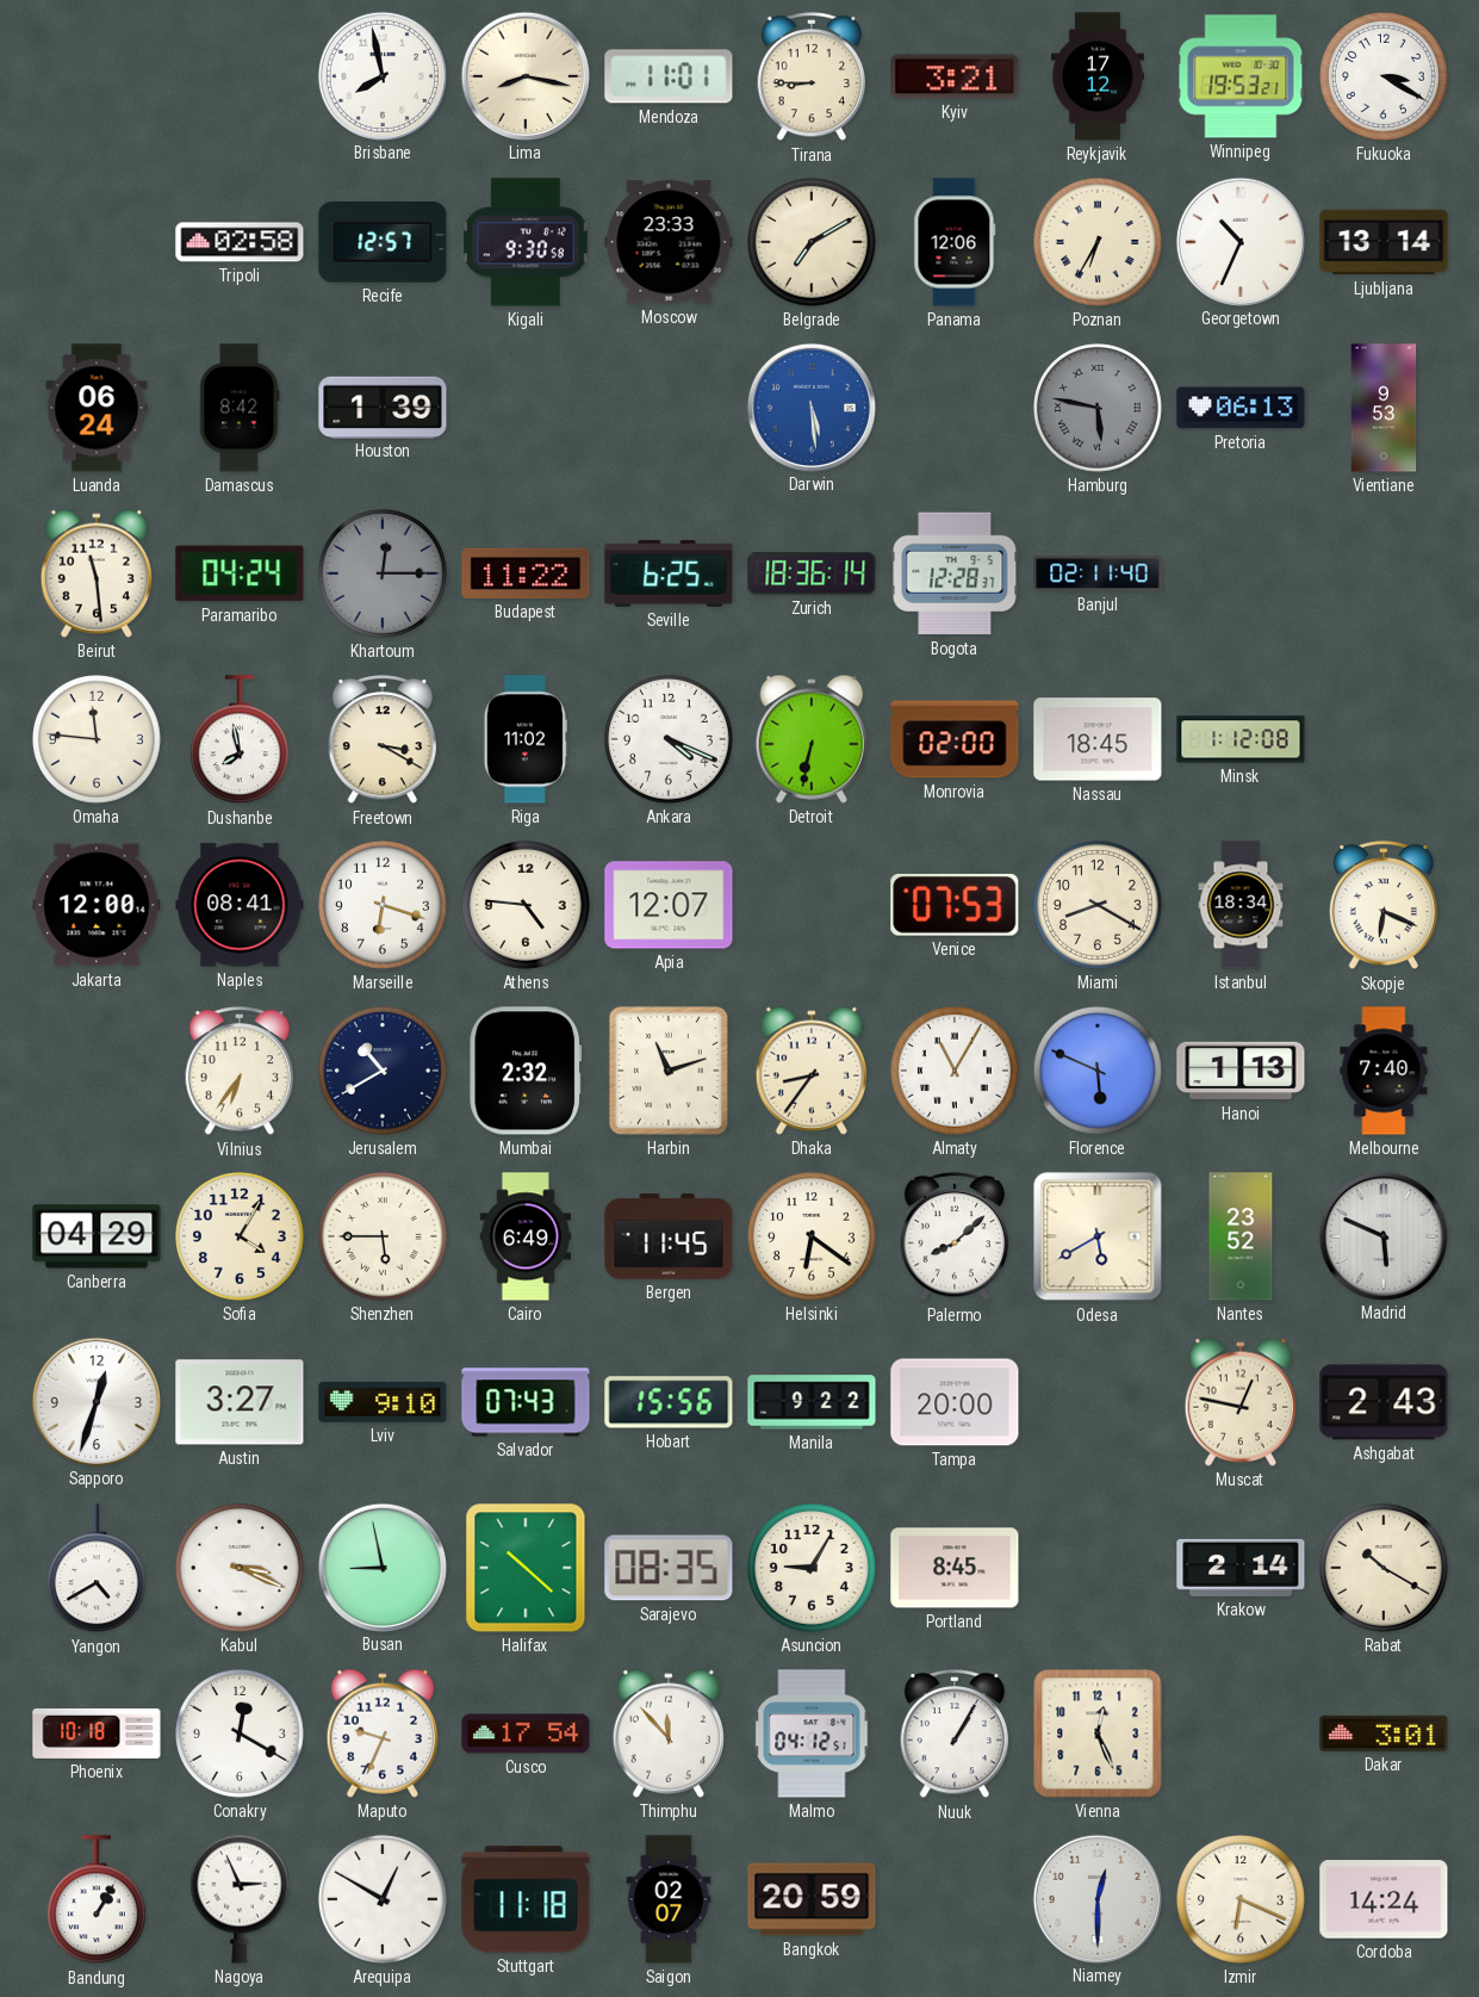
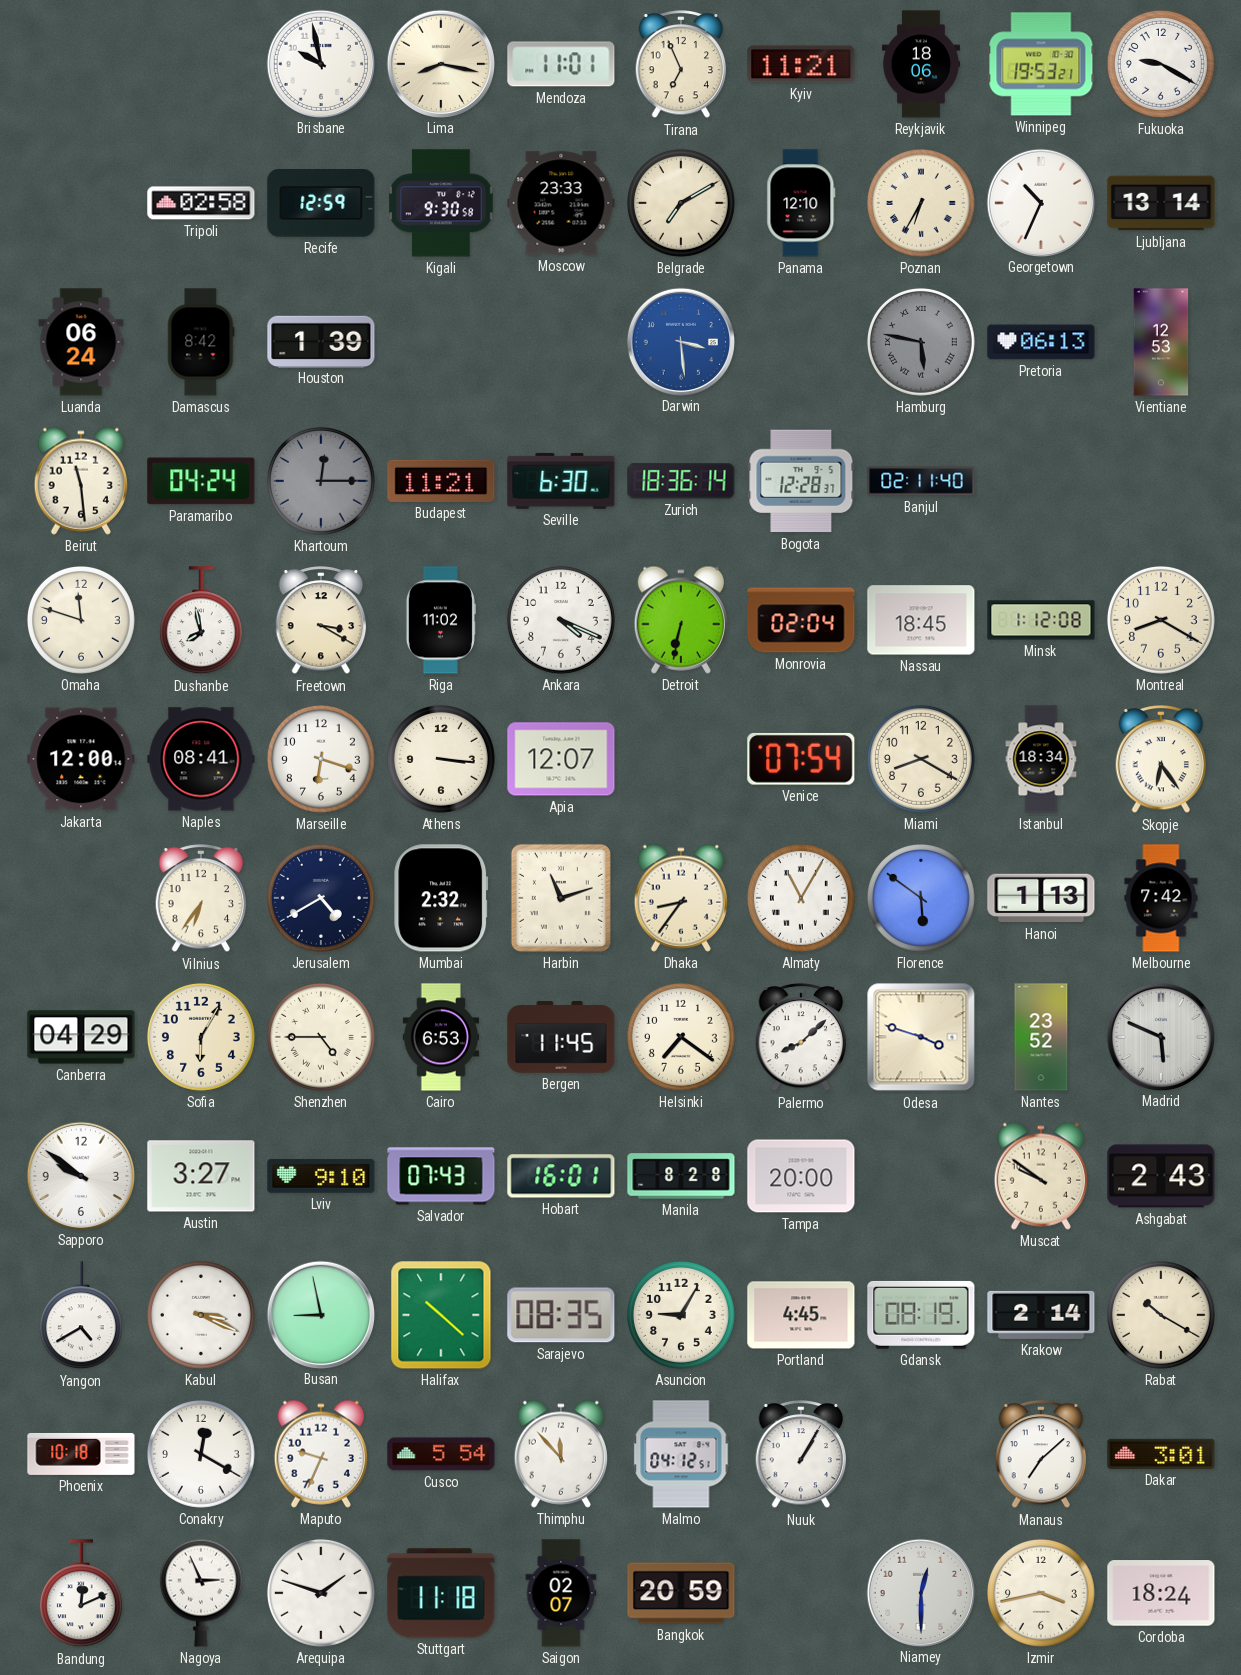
Brisbane: 7:58 -> 9:58 (320, 63)
Tirana: 8:45 -> 6:56 (681, 65)
Kyiv: 3:21 -> 11:21 (801, 64)
Reykjavik: 17:12 -> 18:06 (921, 64)
Fukuoka: 3:20 -> 9:20 (1161, 64)
Recife: 12:57 -> 12:59 (321, 203)
Panama: 12:06 -> 12:10 (801, 203)
Darwin: 5:29 -> 3:29 (680, 341)
Vientiane: 9:53 -> 12:53 (1161, 342)
Budapest: 11:22 -> 11:21 (441, 481)
Seville: 6:25 -> 6:30 (561, 481)
Omaha: 11:46 -> 11:48 (81, 620)
Monrovia: 02:00 -> 02:04 (801, 620)
Montreal: none -> 8:20 (1161, 620)
Athens: 4:46 -> 3:16 (441, 759)
Venice: 07:53 -> 07:54 (801, 759)
Skopje: 6:19 -> 6:24 (1161, 760)
Jerusalem: 10:40 -> 4:40 (321, 898)
Florence: 5:49 -> 5:51 (921, 898)
Melbourne: 7:40 -> 7:42 (1161, 898)
Sofia: 4:05 -> 6:05 (201, 1037)
Shenzhen: 5:45 -> 4:45 (321, 1037)
Cairo: 6:49 -> 6:53 (440, 1037)
Helsinki: 6:21 -> 7:21 (681, 1037)
Odesa: 5:40 -> 3:48 (921, 1037)
Sapporo: 12:33 -> 9:51 (80, 1175)
Hobart: 15:56 -> 16:01 (561, 1176)
Manila: 9:22 -> 8:28 (681, 1176)
Muscat: 12:47 -> 9:51 (1041, 1176)
Portland: 8:45 -> 4:45 (801, 1315)
Gdansk: none -> 08:19 (921, 1315)
Cusco: 17:54 -> 5:54 (441, 1454)
Vienna: 12:26 -> none (1098, 1734)
Manaus: none -> 7:08 (1041, 1455)
Bandung: 1:05 -> 12:11 (81, 1594)
Arequipa: 12:50 -> 1:48 (321, 1593)
Izmir: 6:19 -> 3:43 (1041, 1593)
Cordoba: 14:24 -> 18:24 (1161, 1593)
